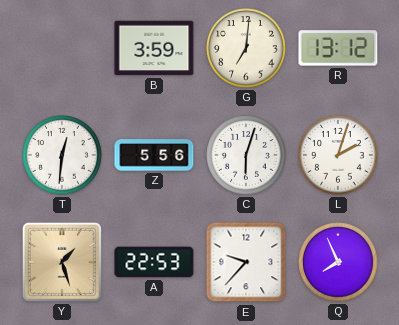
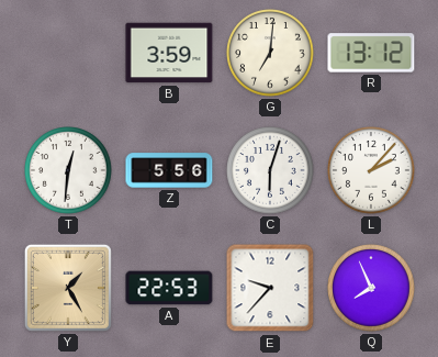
L: 2:03 -> 2:07 (371, 170)
Y: 1:27 -> 1:25 (68, 288)
